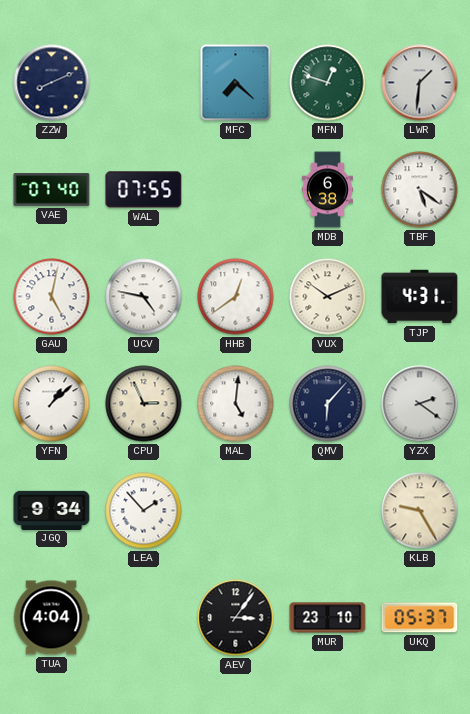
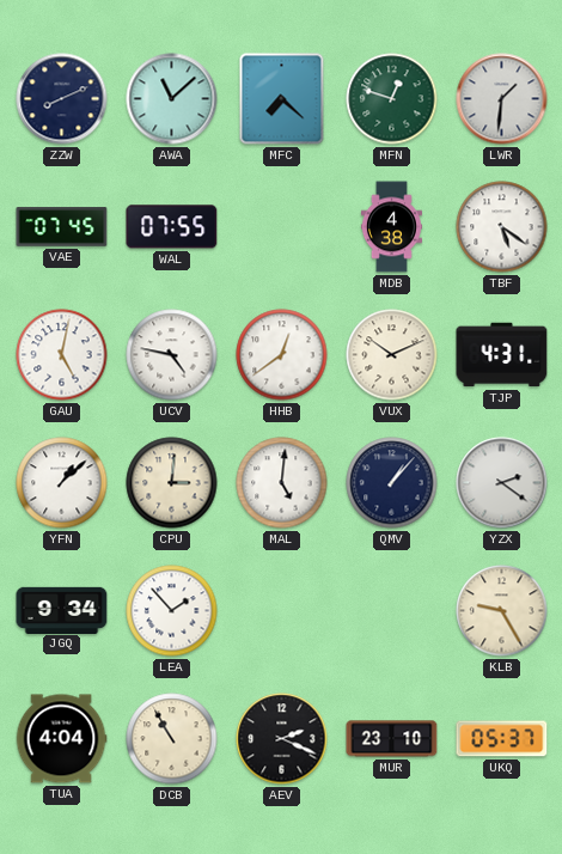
AWA: none -> 11:08 (172, 99)
VAE: 07:40 -> 07:45 (62, 227)
MDB: 6:38 -> 4:38 (391, 227)
CPU: 2:56 -> 3:01 (172, 483)
QMV: 6:07 -> 1:07 (392, 483)
DCB: none -> 10:55 (172, 739)
AEV: 3:06 -> 2:19 (282, 739)
